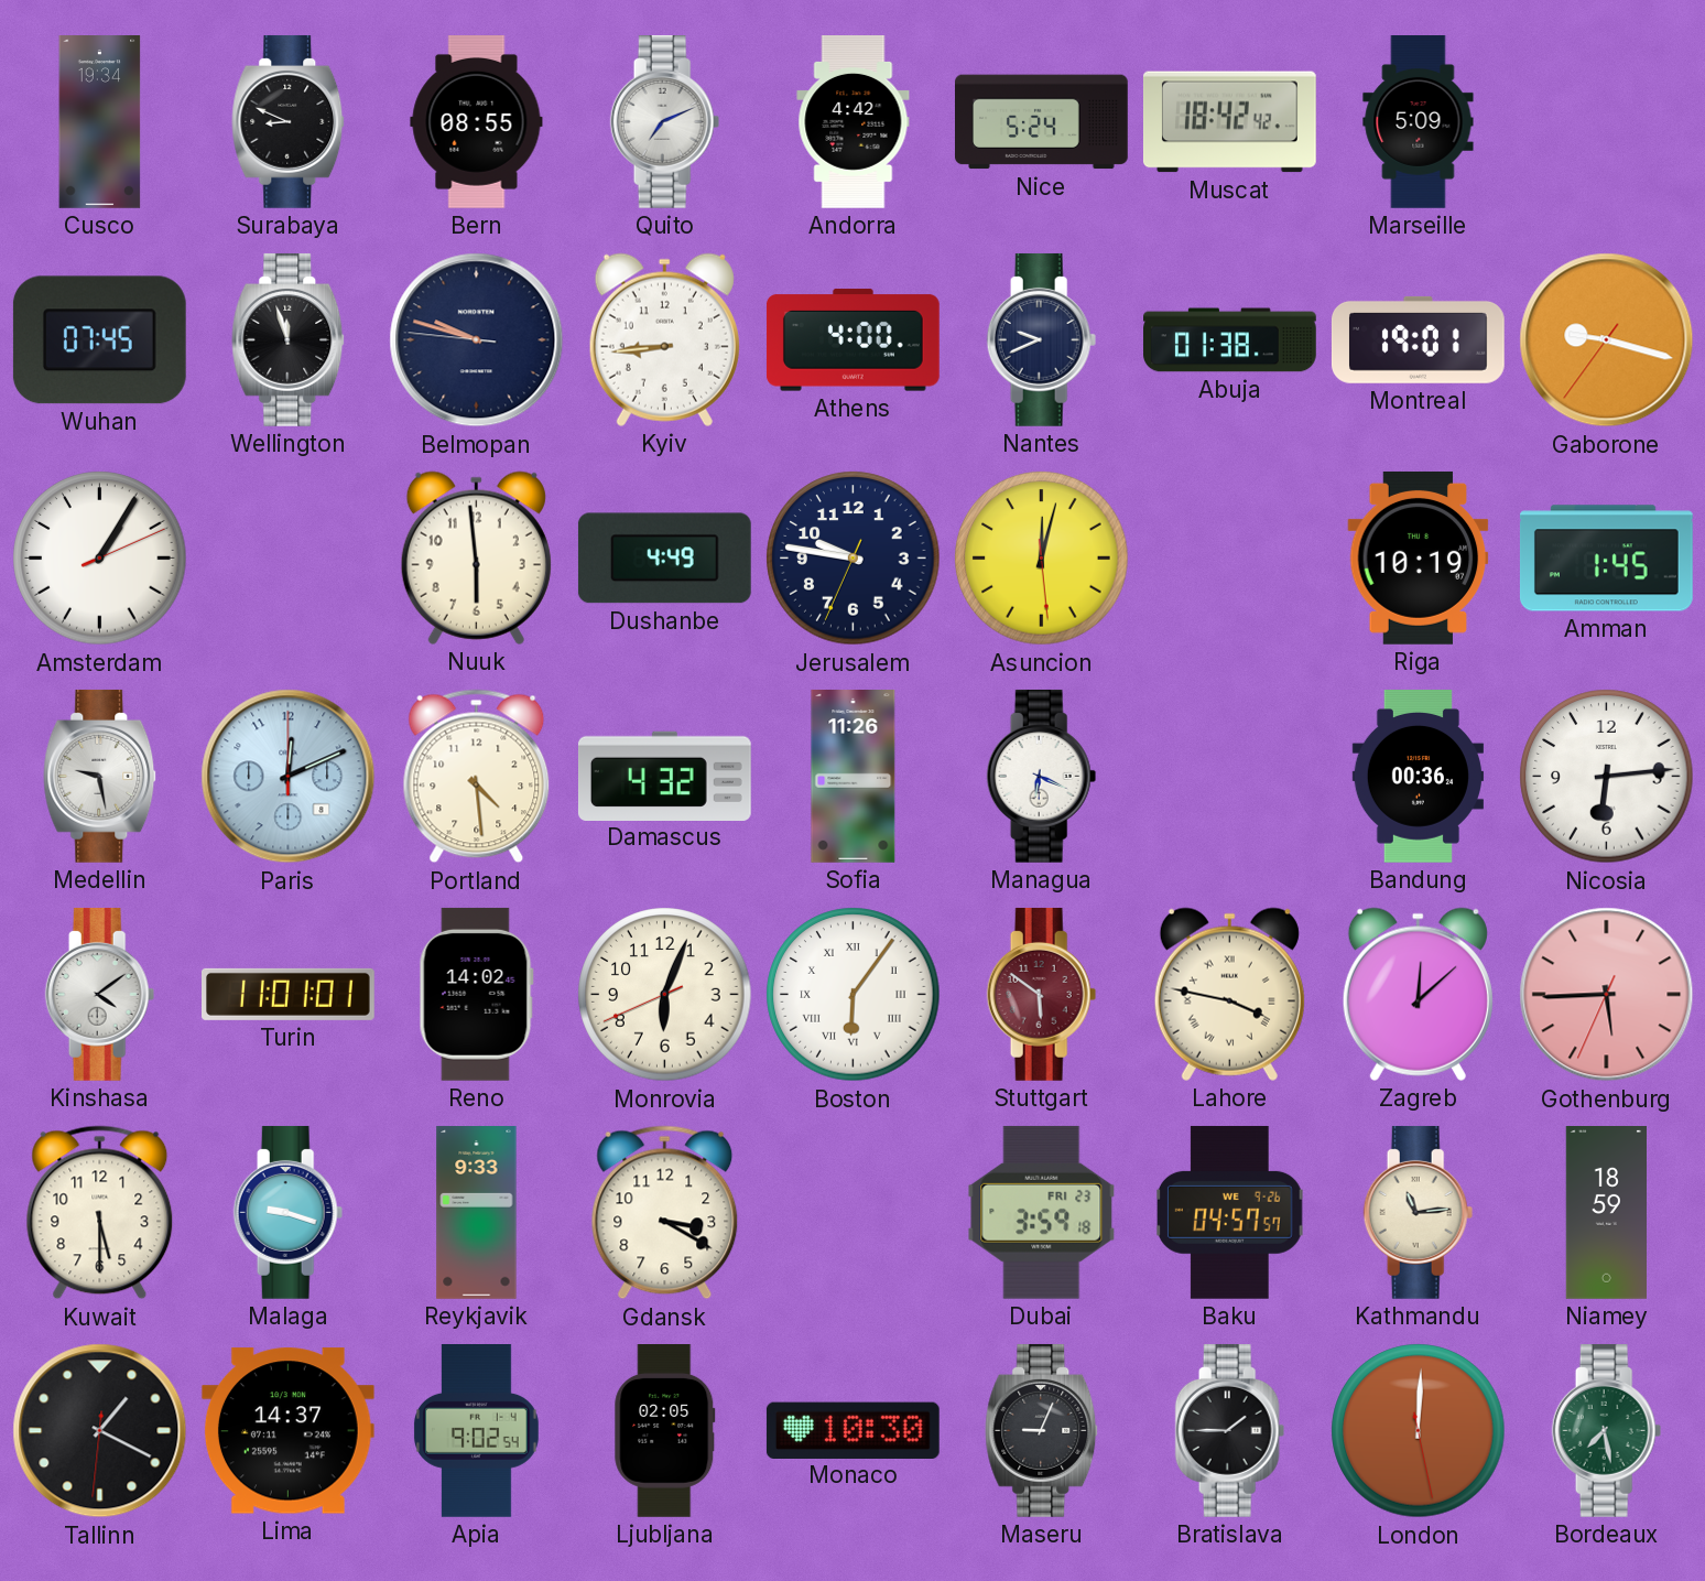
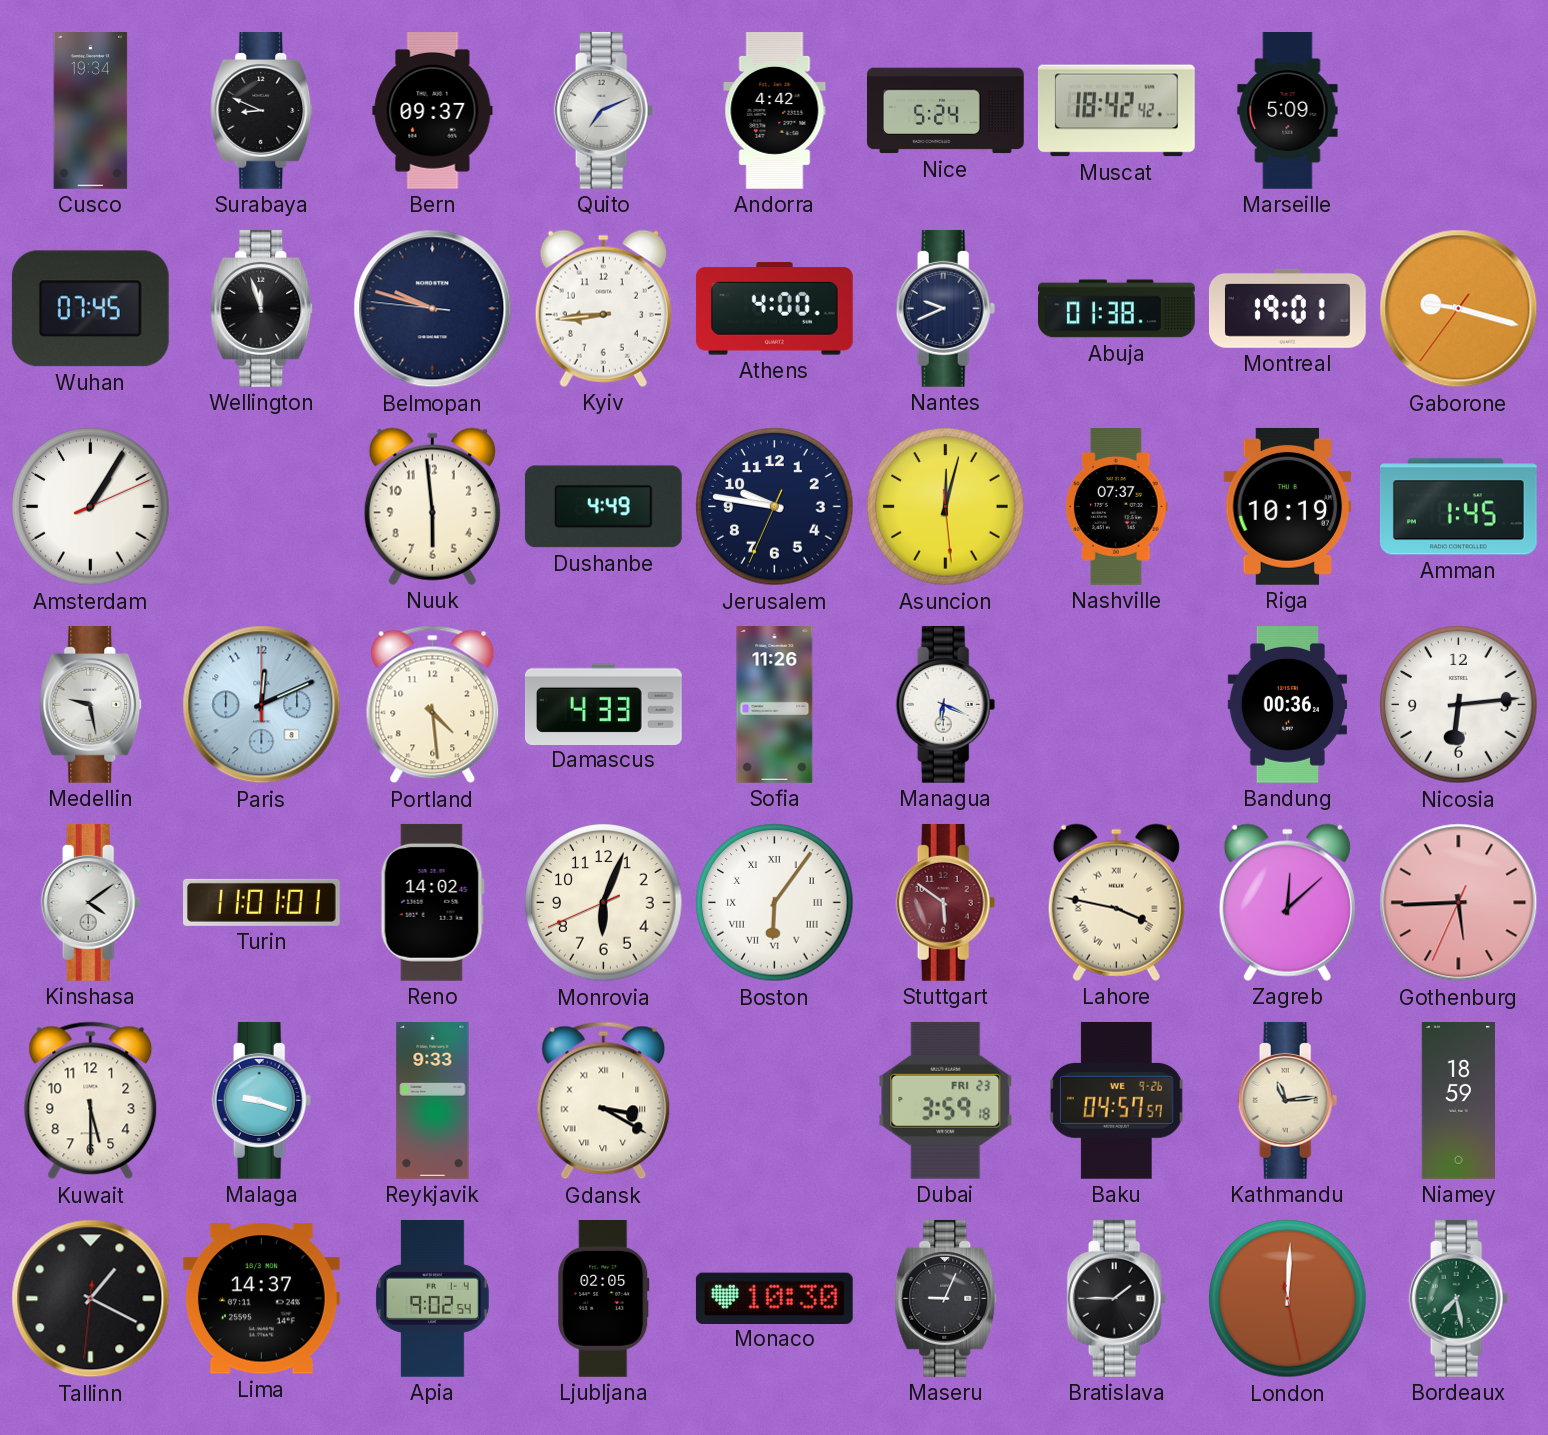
Bern: 08:55 -> 09:37 (433, 111)
Nashville: none -> 07:37 (1116, 507)
Damascus: 4:32 -> 4:33 (603, 704)
Gdansk numerals: Arabic -> Roman (604, 1101)
